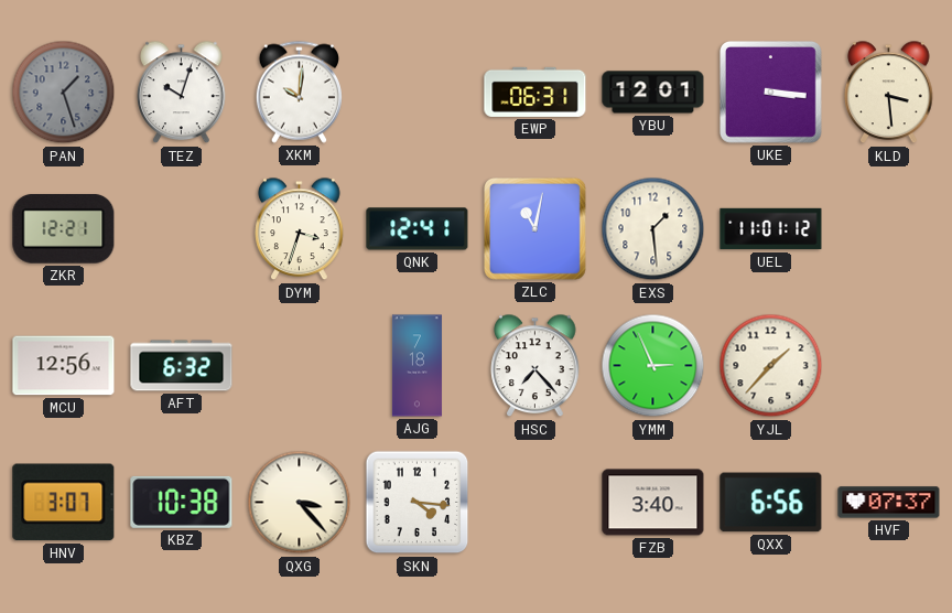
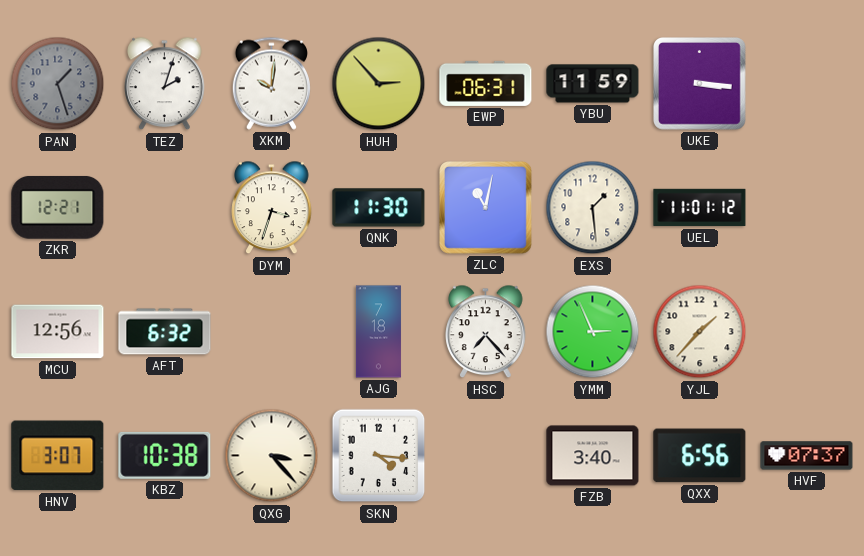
TEZ: 10:03 -> 2:03 (165, 84)
HUH: none -> 2:53 (379, 84)
YBU: 12:01 -> 11:59 (593, 84)
KLD: 3:29 -> none (889, 93)
QNK: 12:41 -> 11:30 (379, 208)
